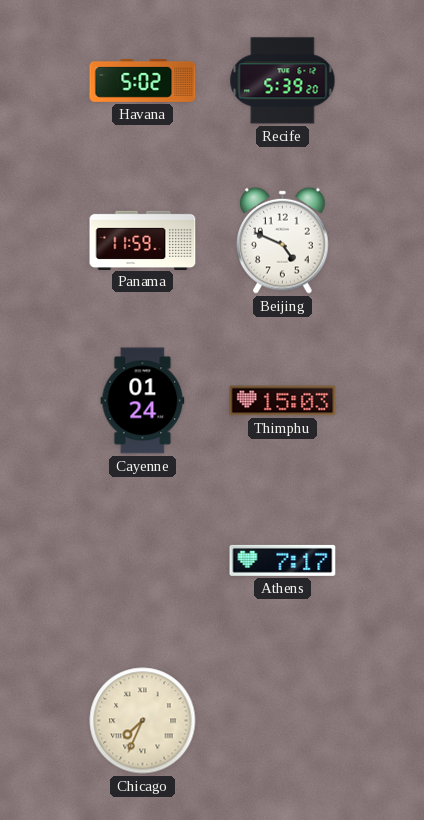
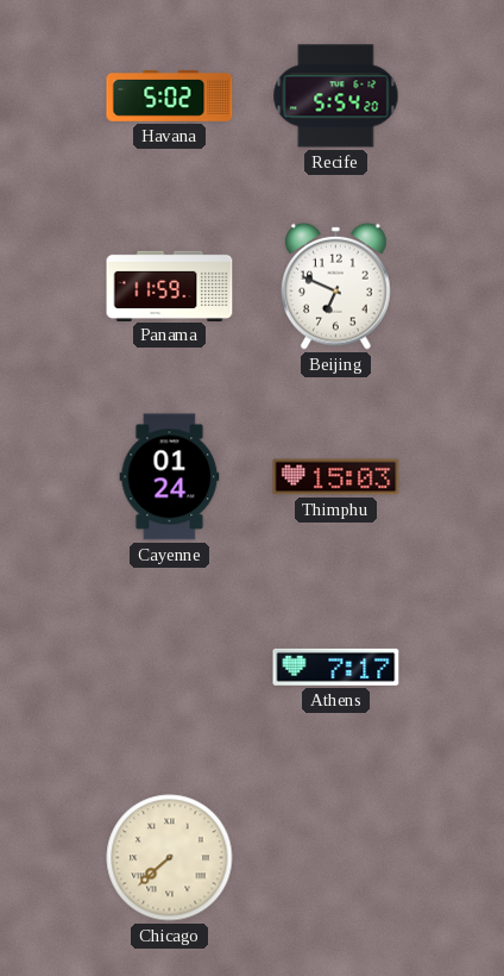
Recife: 5:39 -> 5:54 (336, 96)
Beijing: 4:49 -> 6:49 (336, 286)
Chicago: 7:34 -> 7:38 (170, 858)
